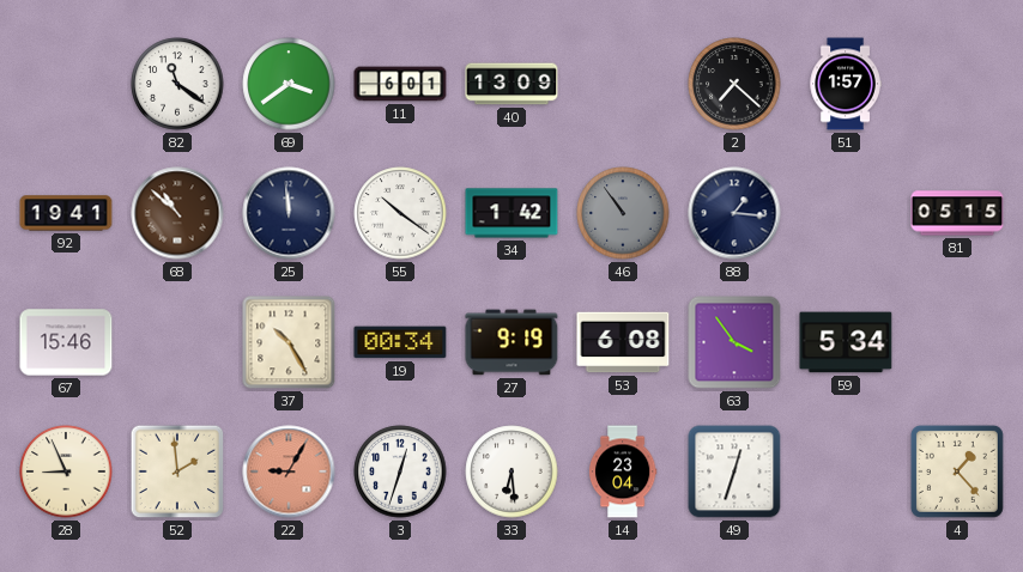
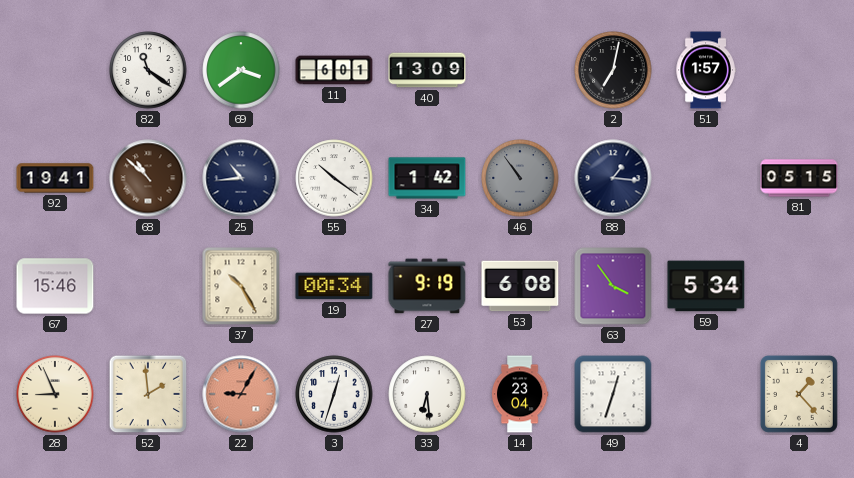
2: 7:22 -> 7:02 (613, 70)
25: 11:59 -> 10:44 (241, 178)
